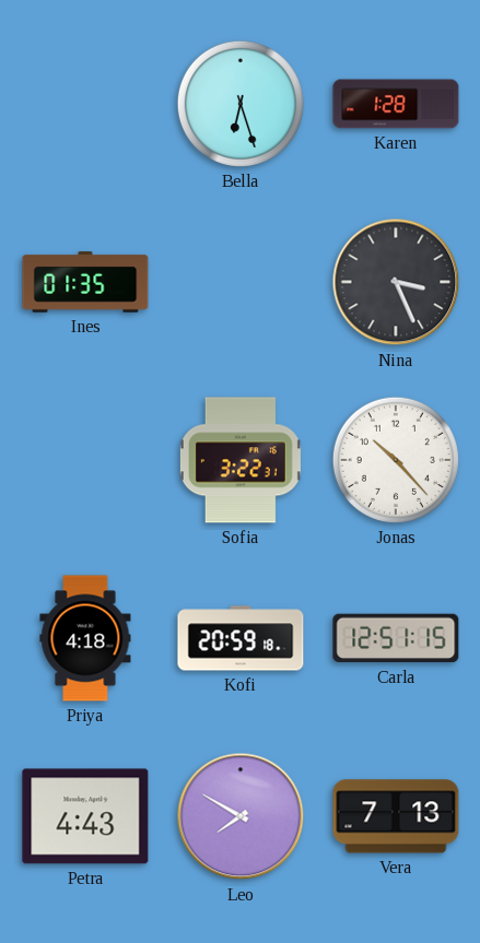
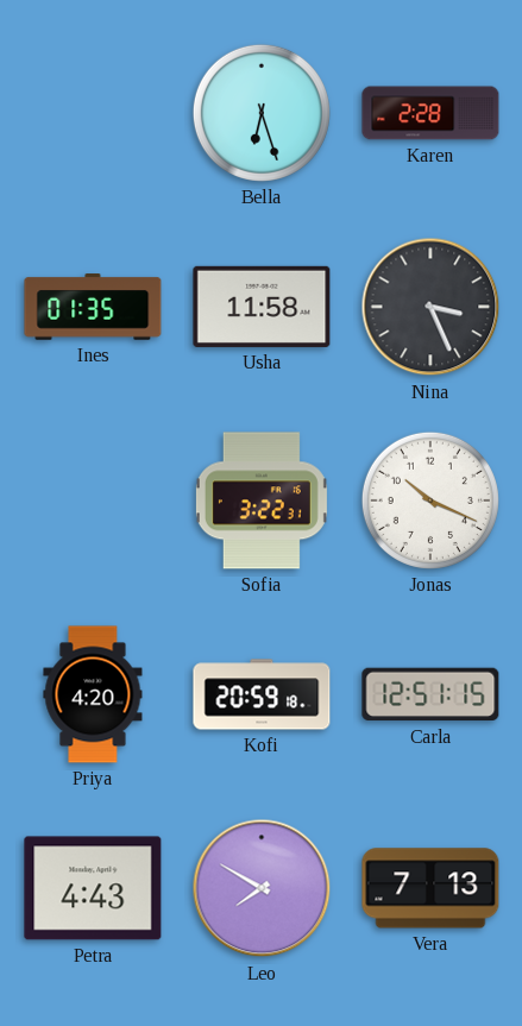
Karen: 1:28 -> 2:28 (430, 113)
Usha: none -> 11:58 (262, 307)
Jonas: 10:23 -> 10:19 (430, 501)
Priya: 4:18 -> 4:20 (93, 694)
